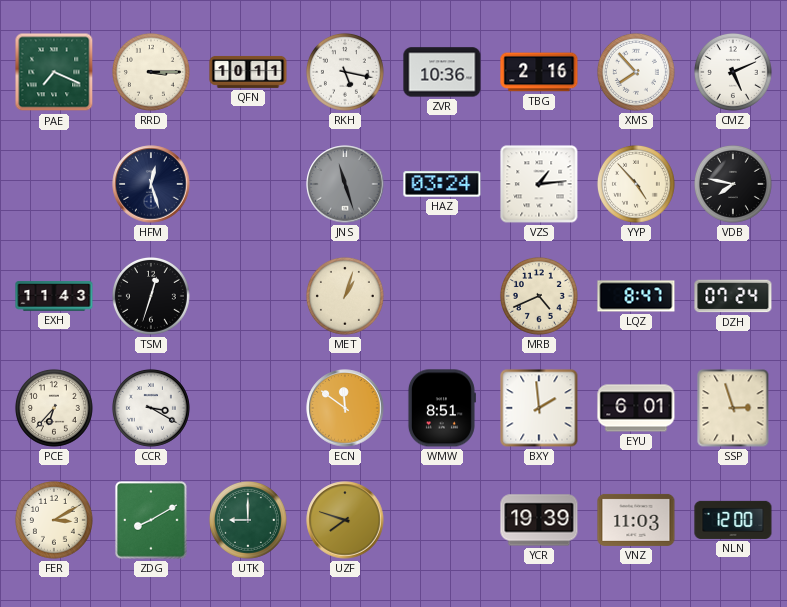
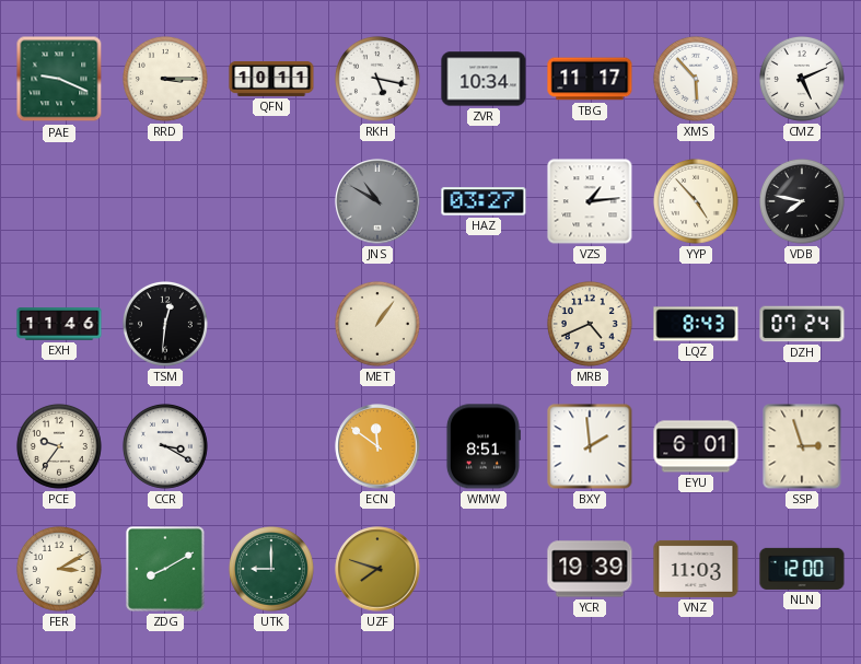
PAE: 7:19 -> 9:19 (59, 79)
ZVR: 10:36 -> 10:34 (484, 79)
TBG: 2:16 -> 11:17 (590, 79)
XMS: 7:53 -> 5:53 (696, 79)
HFM: 12:27 -> none (151, 184)
JNS: 11:27 -> 10:50 (377, 201)
HAZ: 03:24 -> 03:27 (484, 201)
EXH: 11:43 -> 11:46 (59, 324)
TSM: 12:33 -> 12:31 (165, 324)
MET: 1:03 -> 1:06 (377, 324)
LQZ: 8:47 -> 8:43 (696, 324)
PCE: 6:37 -> 9:36 (59, 446)
